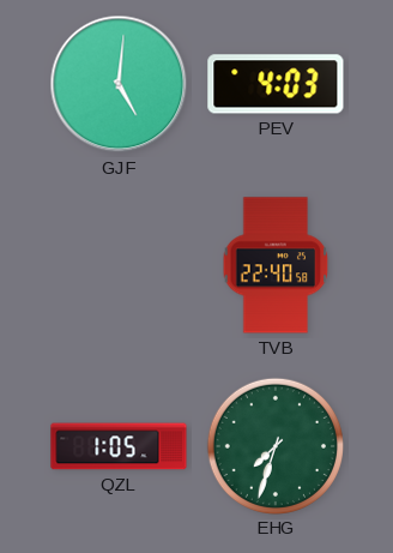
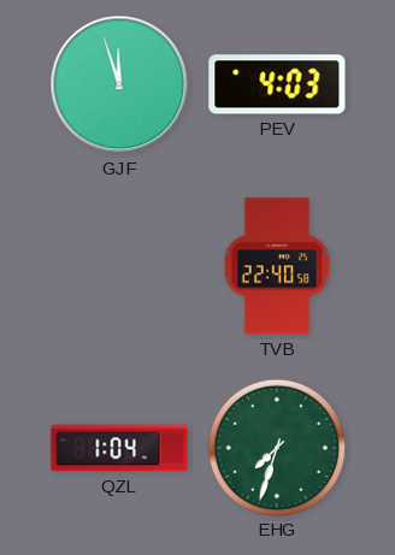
GJF: 5:01 -> 11:57 (119, 84)
QZL: 1:05 -> 1:04 (119, 448)
